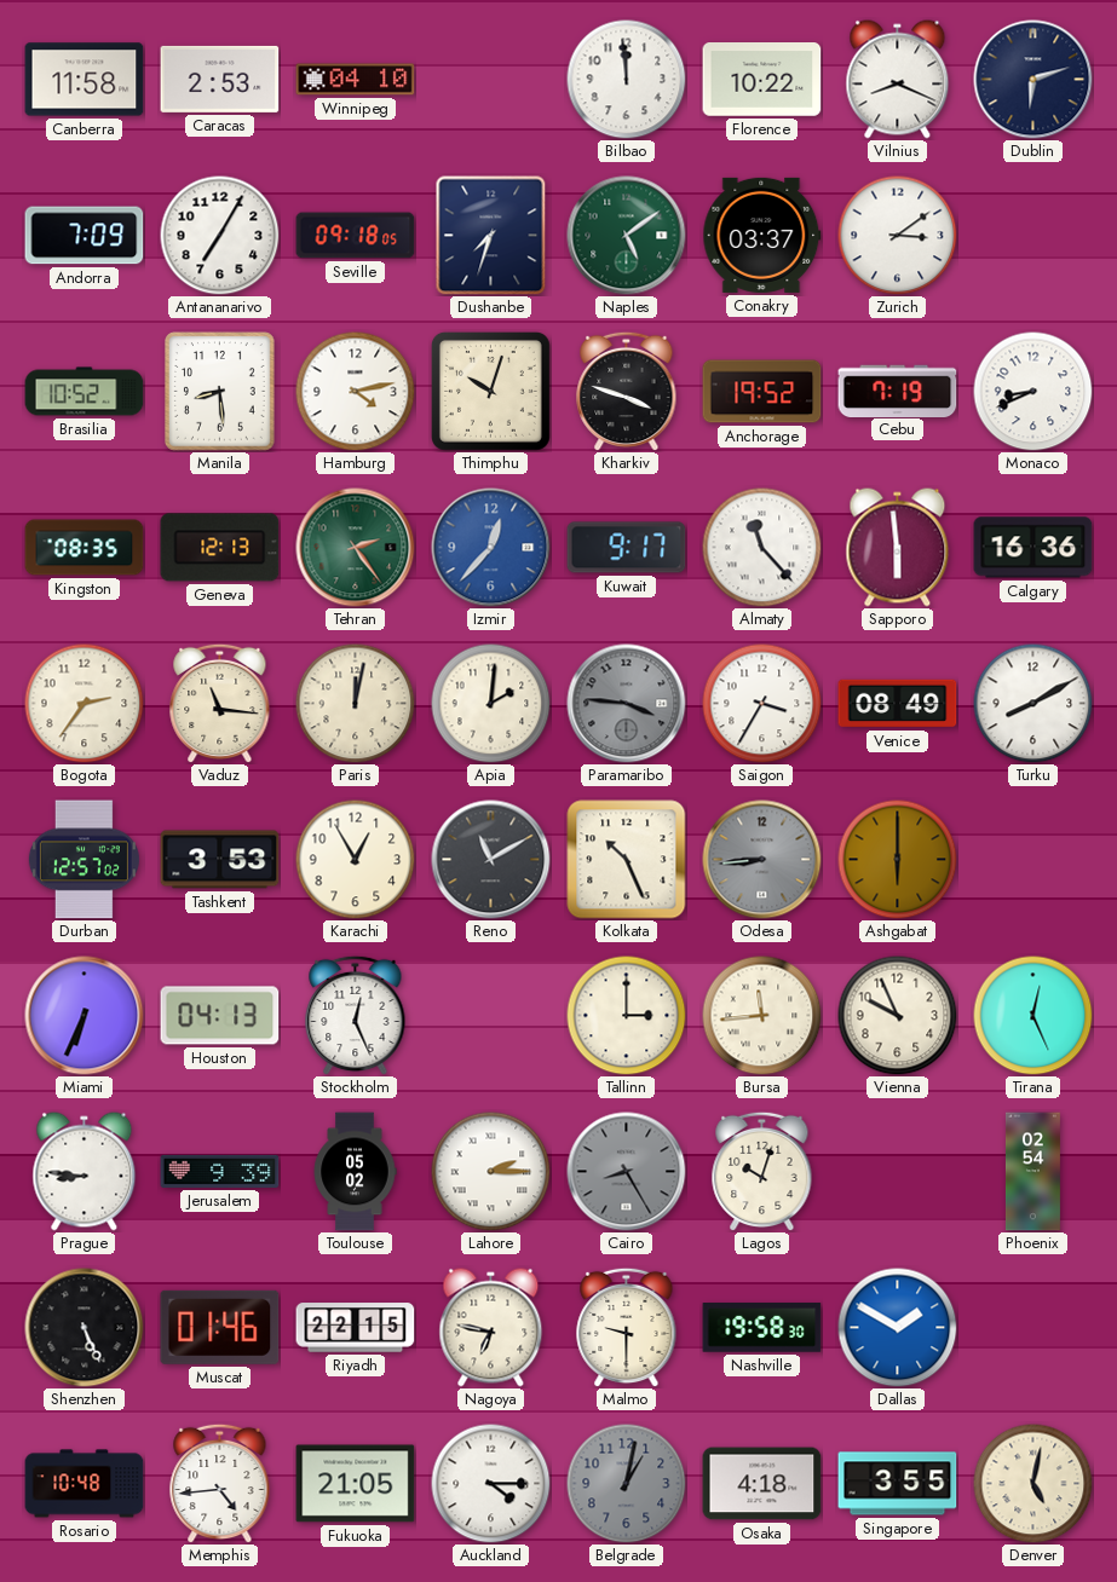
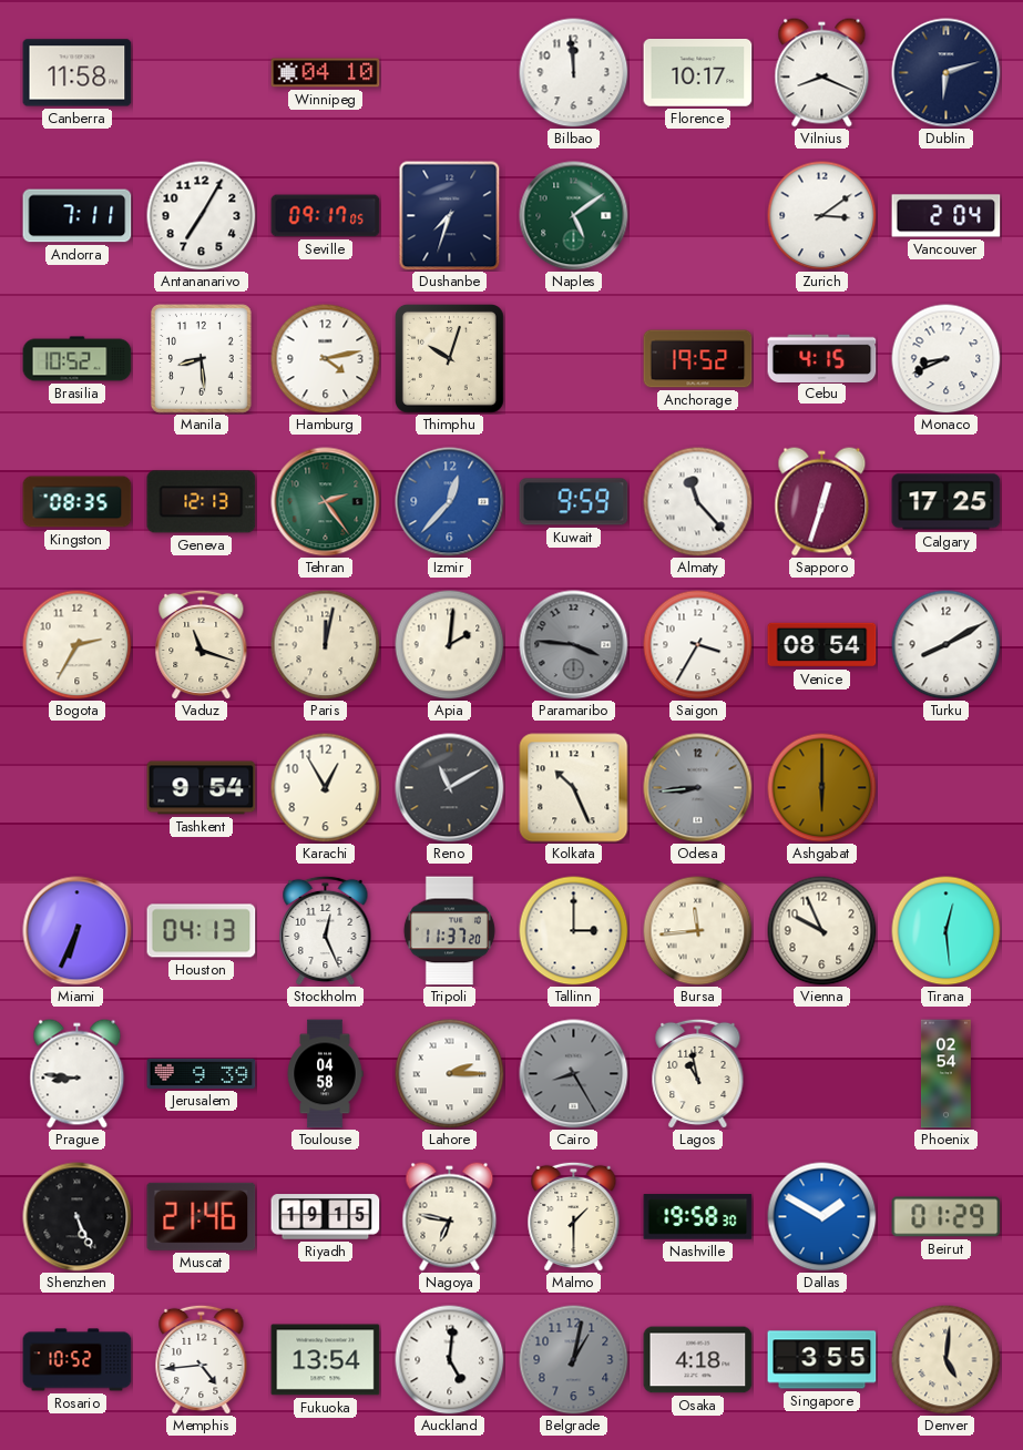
Caracas: 2:53 -> none (220, 79)
Florence: 10:22 -> 10:17 (698, 73)
Andorra: 7:09 -> 7:11 (78, 216)
Seville: 09:18 -> 09:17 (326, 216)
Conakry: 03:37 -> none (762, 235)
Vancouver: none -> 2:04 (947, 216)
Kharkiv: 3:48 -> none (627, 391)
Cebu: 7:19 -> 4:15 (822, 358)
Kuwait: 9:17 -> 9:59 (574, 502)
Sapporo: 5:59 -> 12:33 (822, 502)
Calgary: 16:36 -> 17:25 (947, 502)
Bogota: 2:36 -> 2:35 (78, 645)
Vaduz: 11:16 -> 11:18 (202, 644)
Venice: 08:49 -> 08:54 (822, 645)
Durban: 12:57 -> none (84, 860)
Tashkent: 3:53 -> 9:54 (202, 788)
Tripoli: none -> 11:37 (449, 931)
Tirana: 12:26 -> 12:29 (947, 931)
Toulouse: 05:02 -> 04:58 (325, 1074)
Lagos: 10:03 -> 10:58 (698, 1073)
Muscat: 01:46 -> 21:46 (202, 1216)
Riyadh: 22:15 -> 19:15 (326, 1217)
Malmo: 9:30 -> 1:30 (574, 1216)
Beirut: none -> 01:29 (947, 1217)
Rosario: 10:48 -> 10:52 (78, 1360)
Fukuoka: 21:05 -> 13:54 (326, 1360)
Auckland: 4:15 -> 5:01 (450, 1360)
Denver: 5:02 -> 5:01 (947, 1360)
